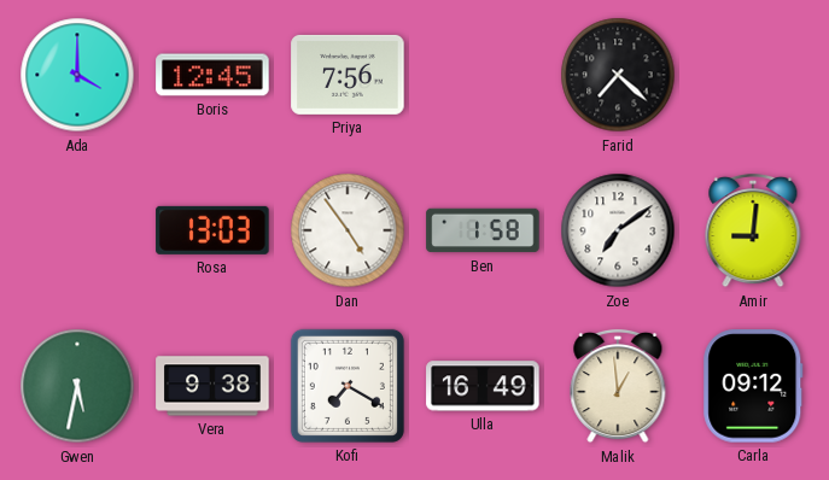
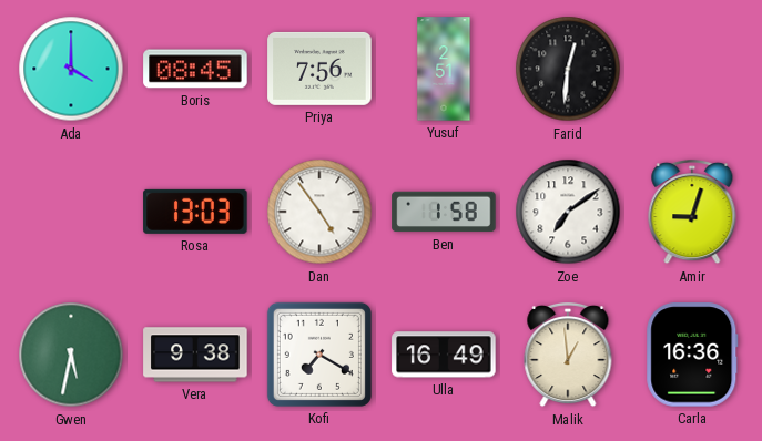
Boris: 12:45 -> 08:45 (195, 69)
Yusuf: none -> 2:51 (444, 69)
Farid: 7:22 -> 12:31 (568, 69)
Amir: 9:01 -> 9:03 (692, 212)
Carla: 09:12 -> 16:36 (692, 355)
